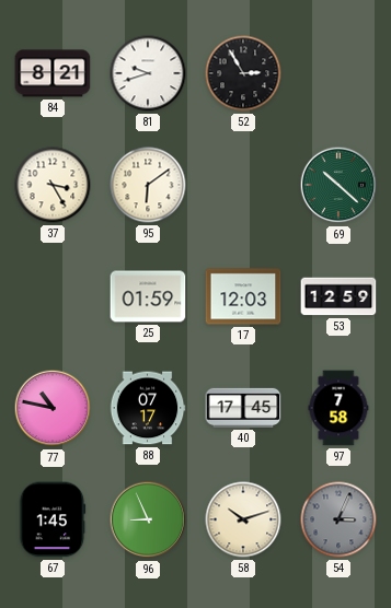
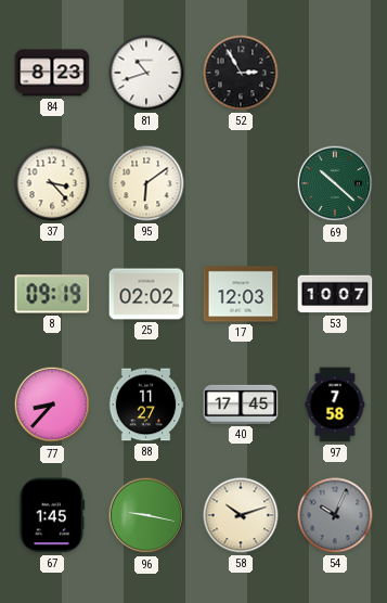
84: 8:21 -> 8:23 (52, 73)
81: 9:42 -> 10:42 (146, 73)
37: 3:25 -> 3:23 (52, 183)
8: none -> 09:19 (52, 294)
25: 01:59 -> 02:02 (146, 294)
53: 12:59 -> 10:07 (335, 294)
77: 10:47 -> 8:37 (52, 405)
88: 07:17 -> 11:27 (146, 405)
96: 8:56 -> 9:17 (146, 515)
54: 3:04 -> 10:04 (335, 515)
